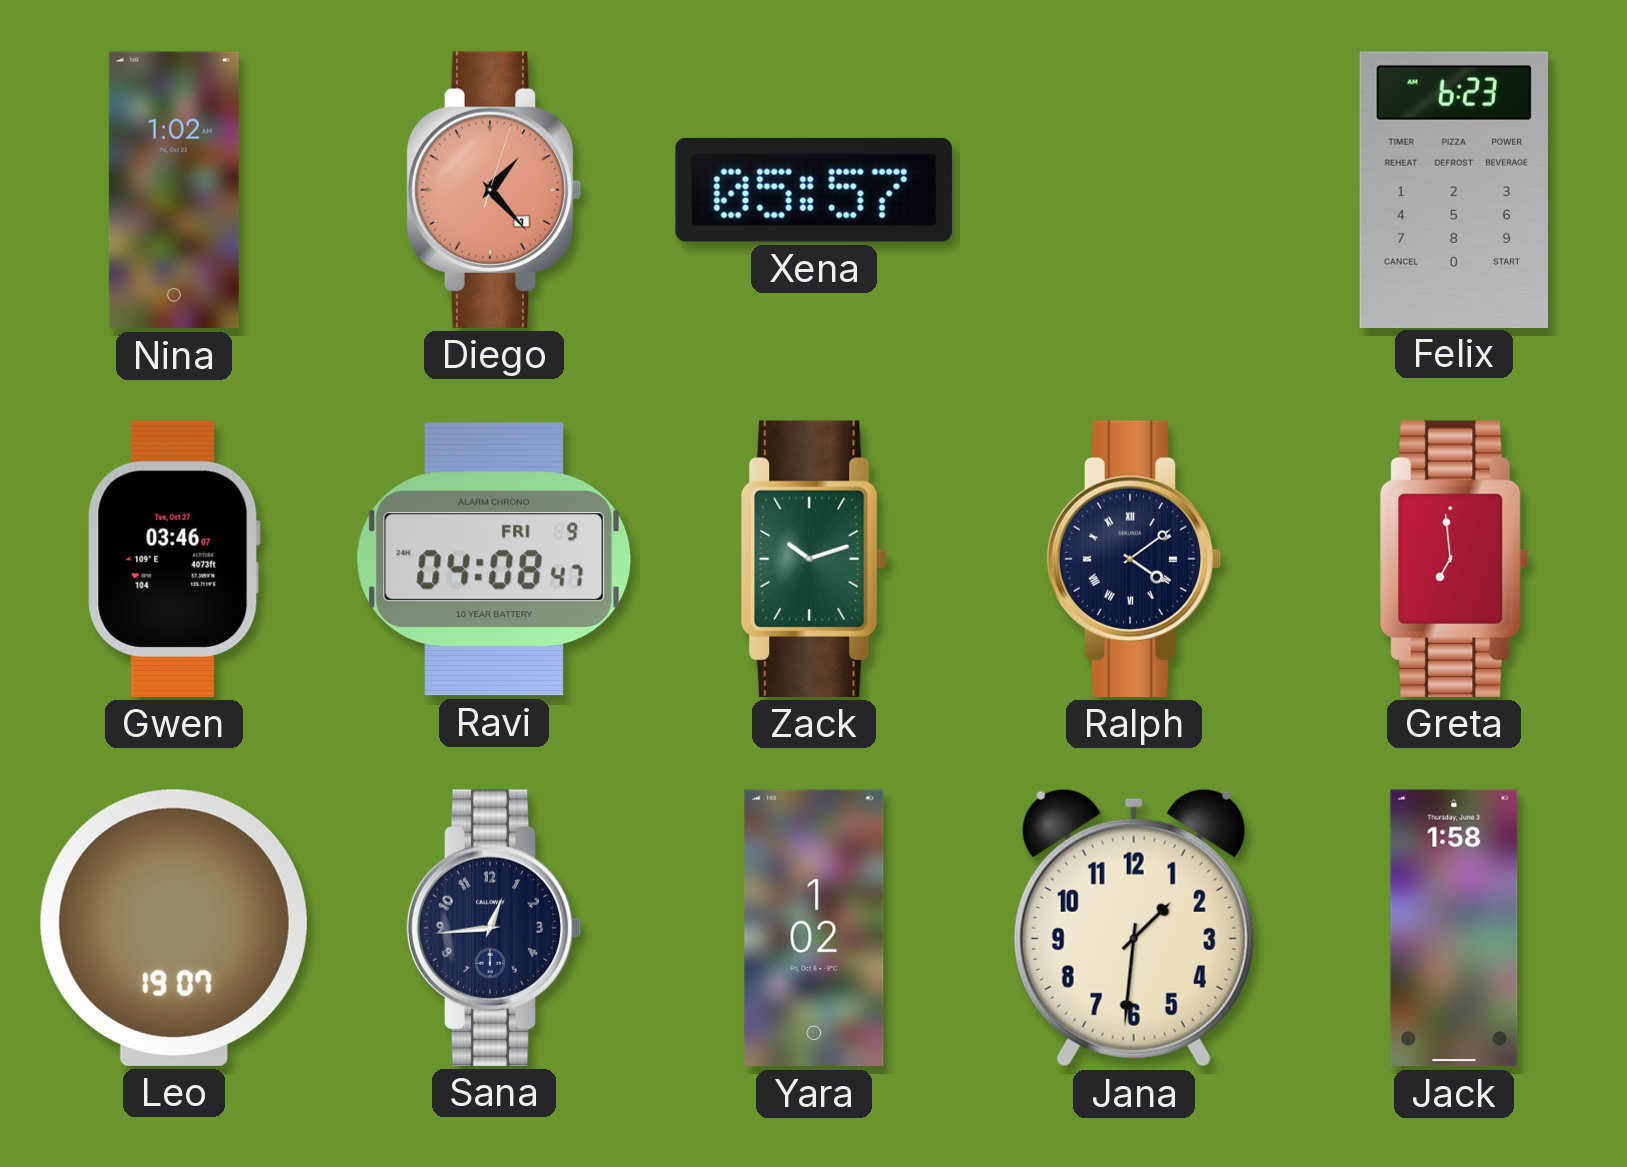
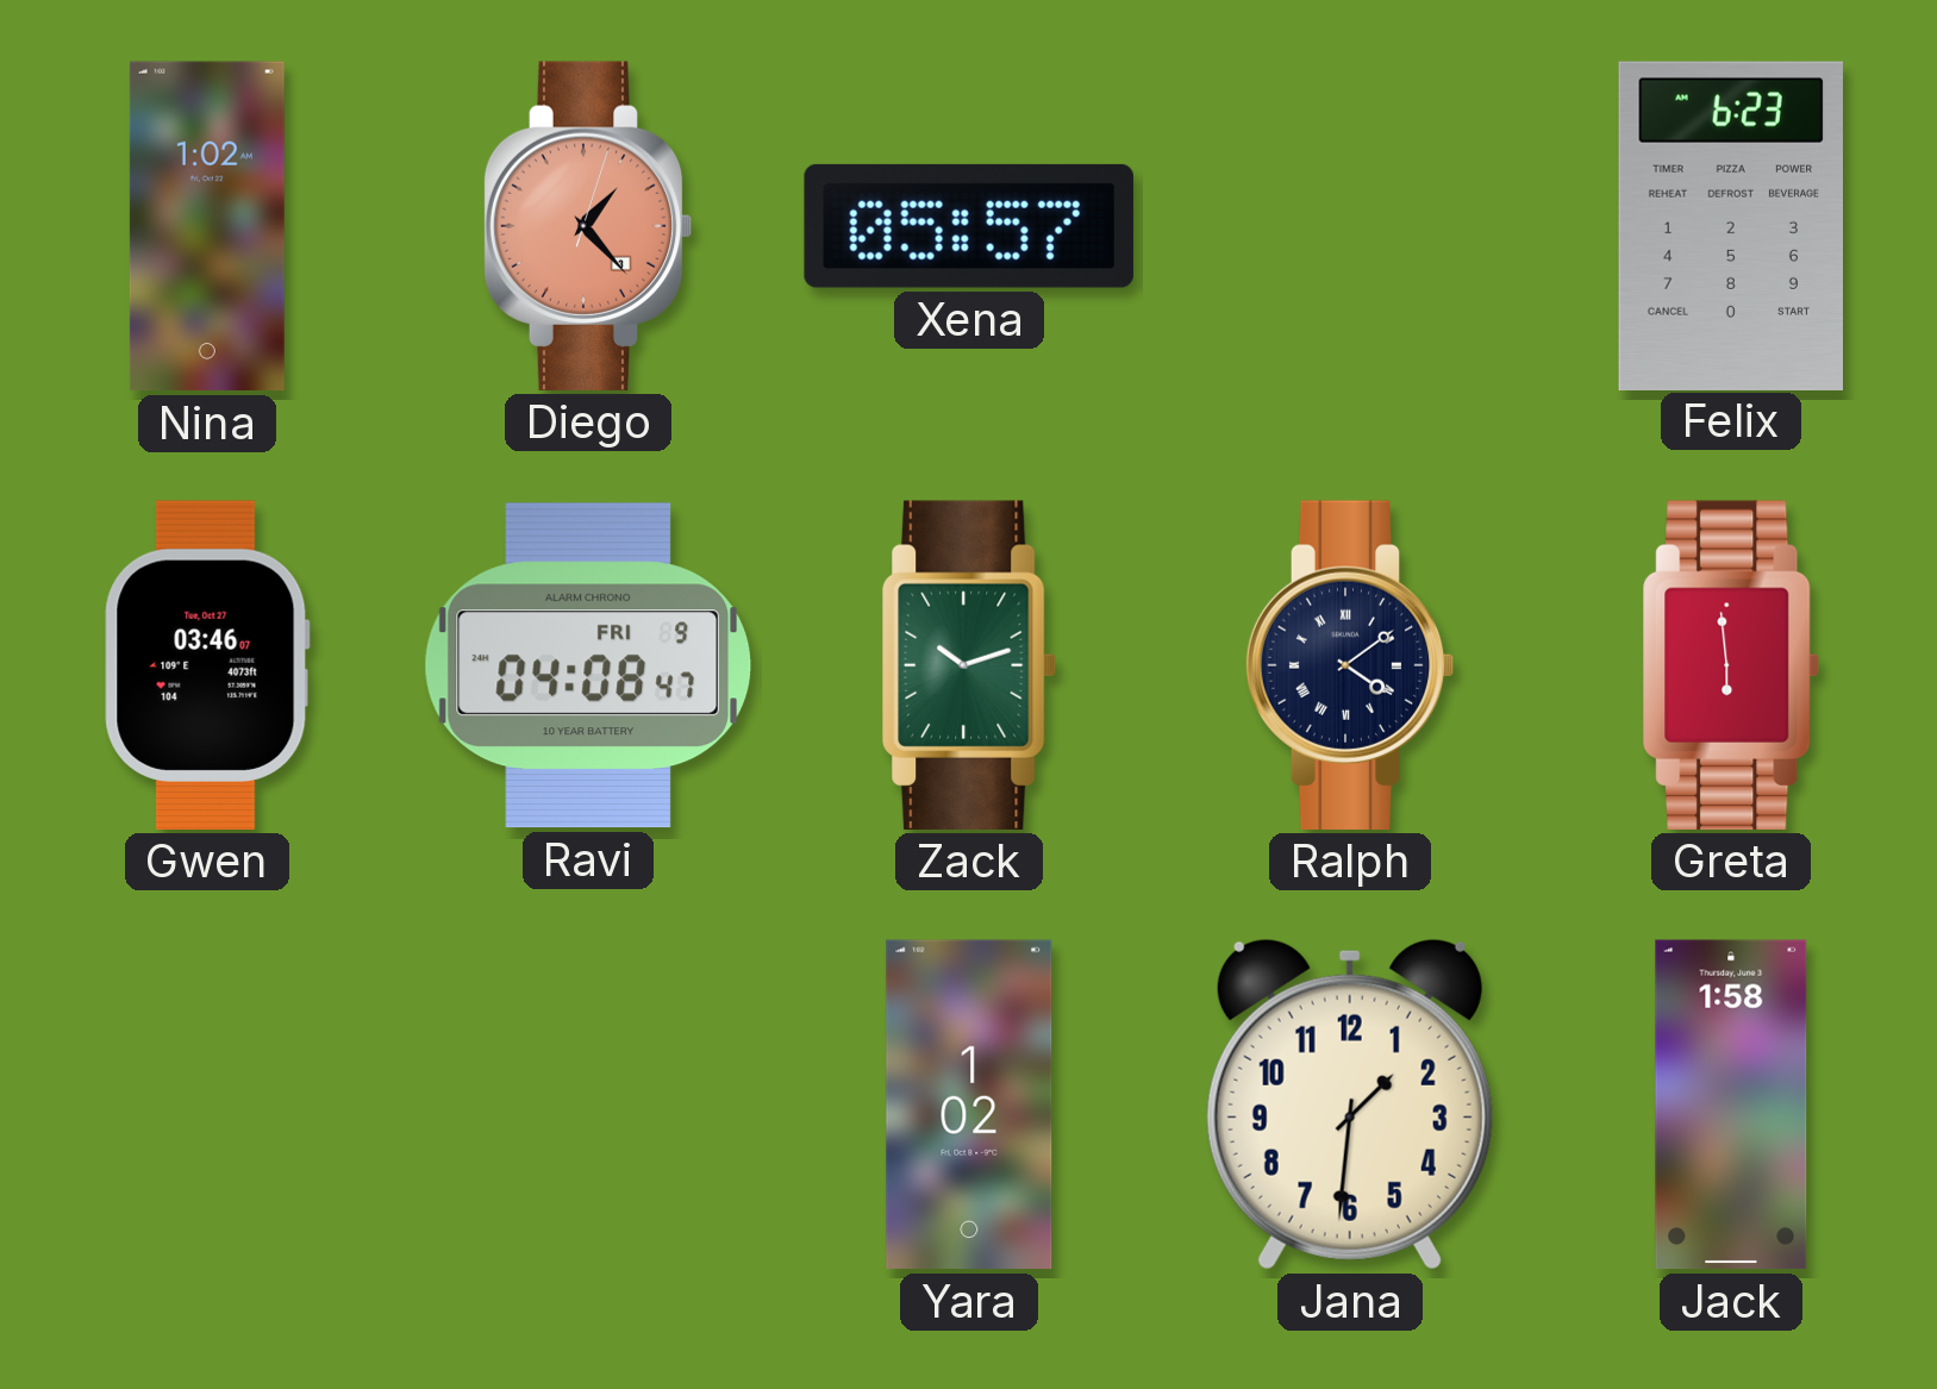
Greta: 6:59 -> 5:59 (1731, 665)
Leo: 19:07 -> none (174, 928)
Sana: 12:44 -> none (494, 928)
